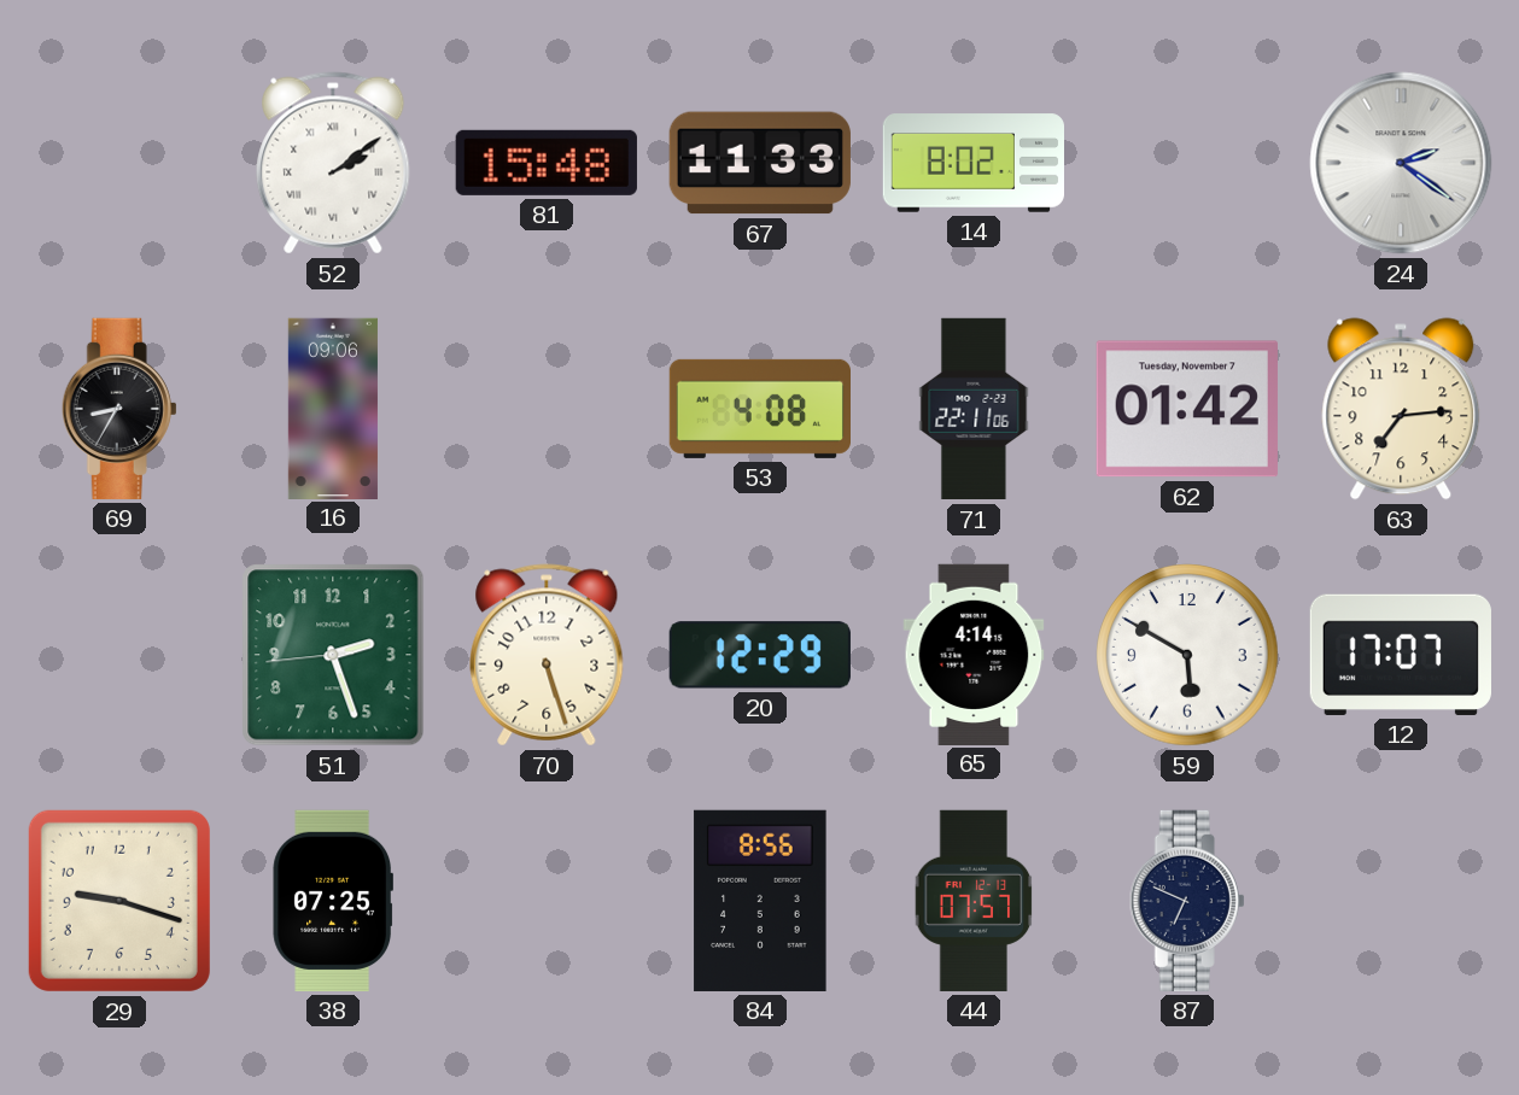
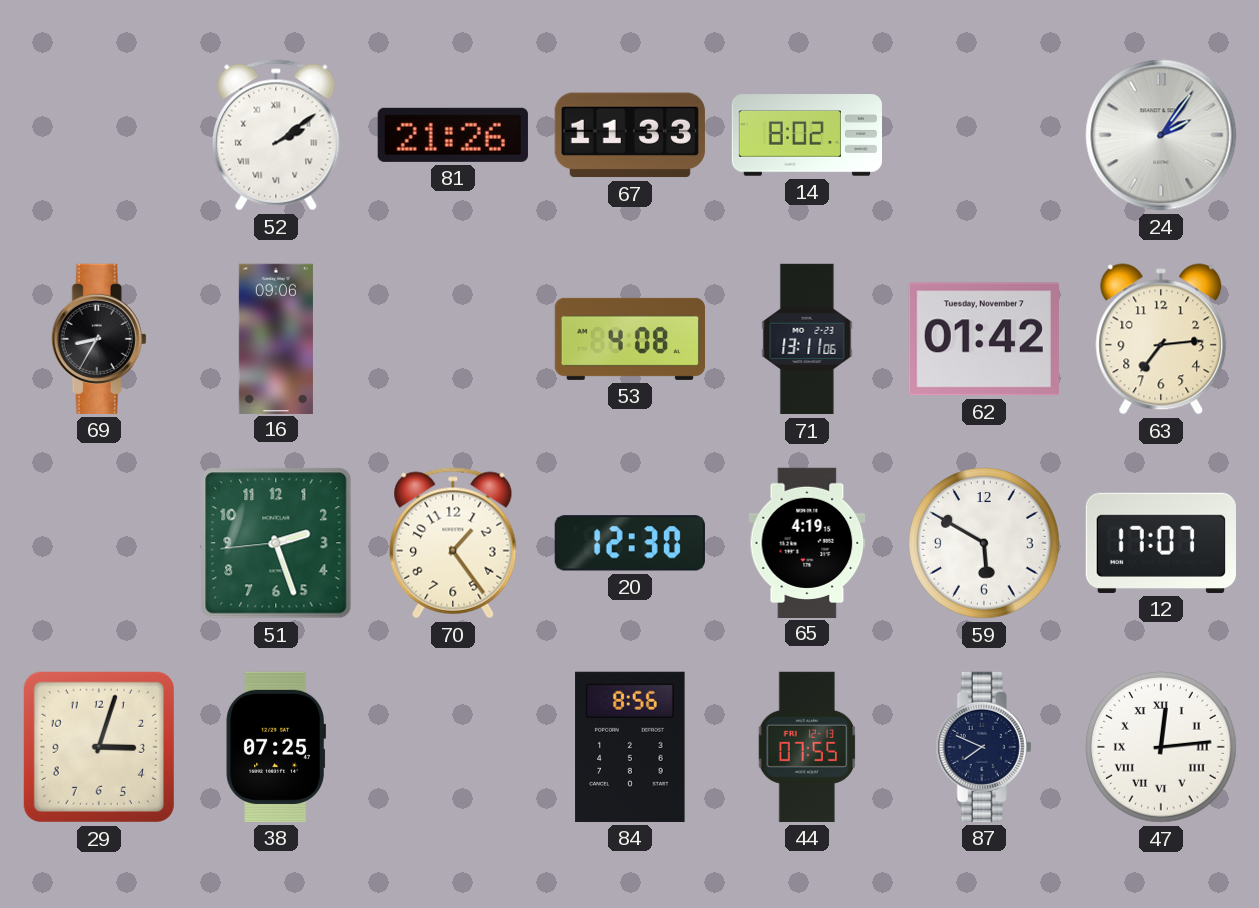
81: 15:48 -> 21:26 (453, 135)
24: 2:21 -> 2:06 (1161, 135)
71: 22:11 -> 13:11 (807, 339)
70: 5:27 -> 1:24 (453, 543)
20: 12:29 -> 12:30 (630, 543)
65: 4:14 -> 4:19 (807, 542)
29: 9:18 -> 3:03 (99, 747)
44: 07:57 -> 07:55 (807, 747)
87: 6:49 -> 7:49 (984, 747)
47: none -> 12:14 (1161, 747)
